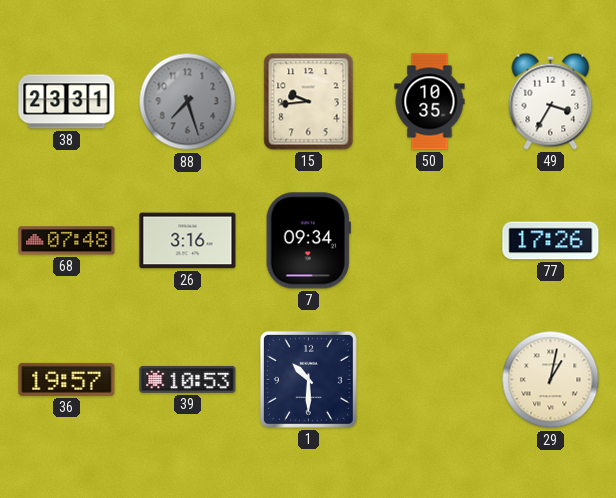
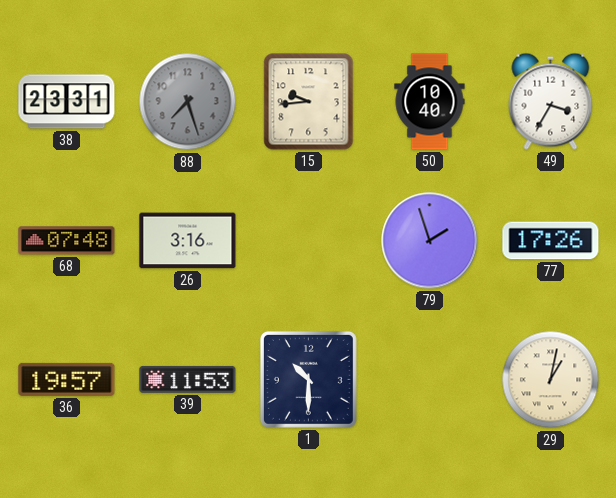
50: 10:35 -> 10:40 (430, 102)
7: 09:34 -> none (308, 241)
79: none -> 1:57 (430, 241)
39: 10:53 -> 11:53 (188, 379)
